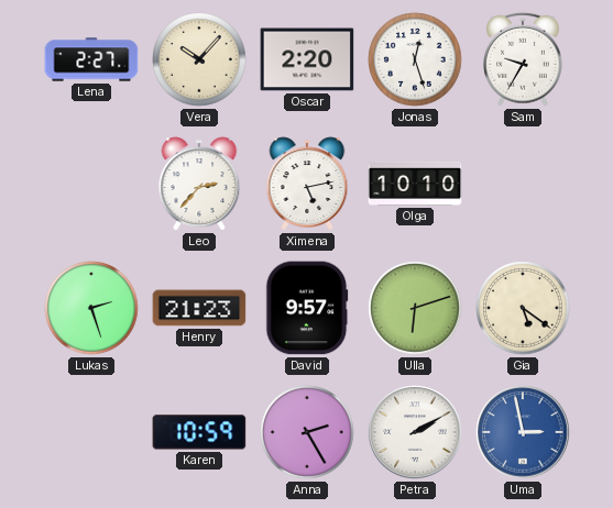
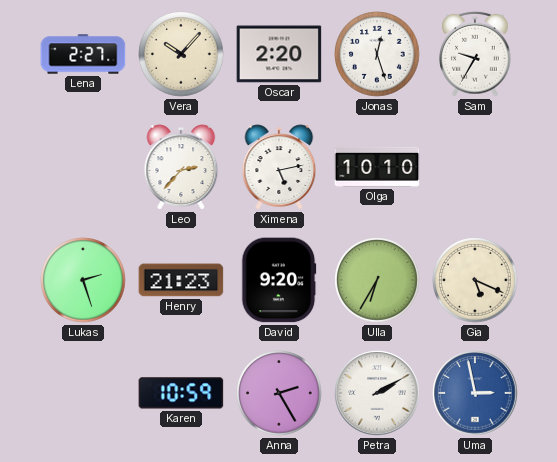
David: 9:57 -> 9:20 (279, 280)
Ulla: 6:12 -> 6:35 (377, 280)
Gia: 5:21 -> 5:19 (475, 280)
